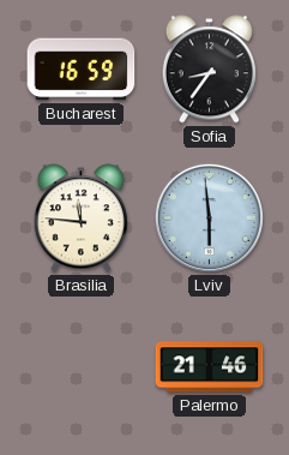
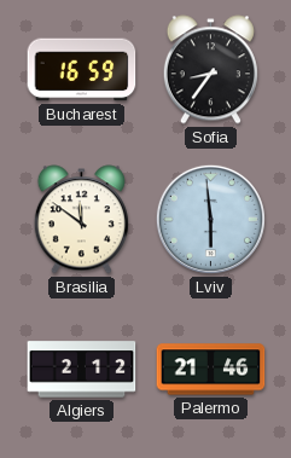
Brasilia: 11:46 -> 11:51 (81, 220)
Algiers: none -> 2:12 (82, 370)
